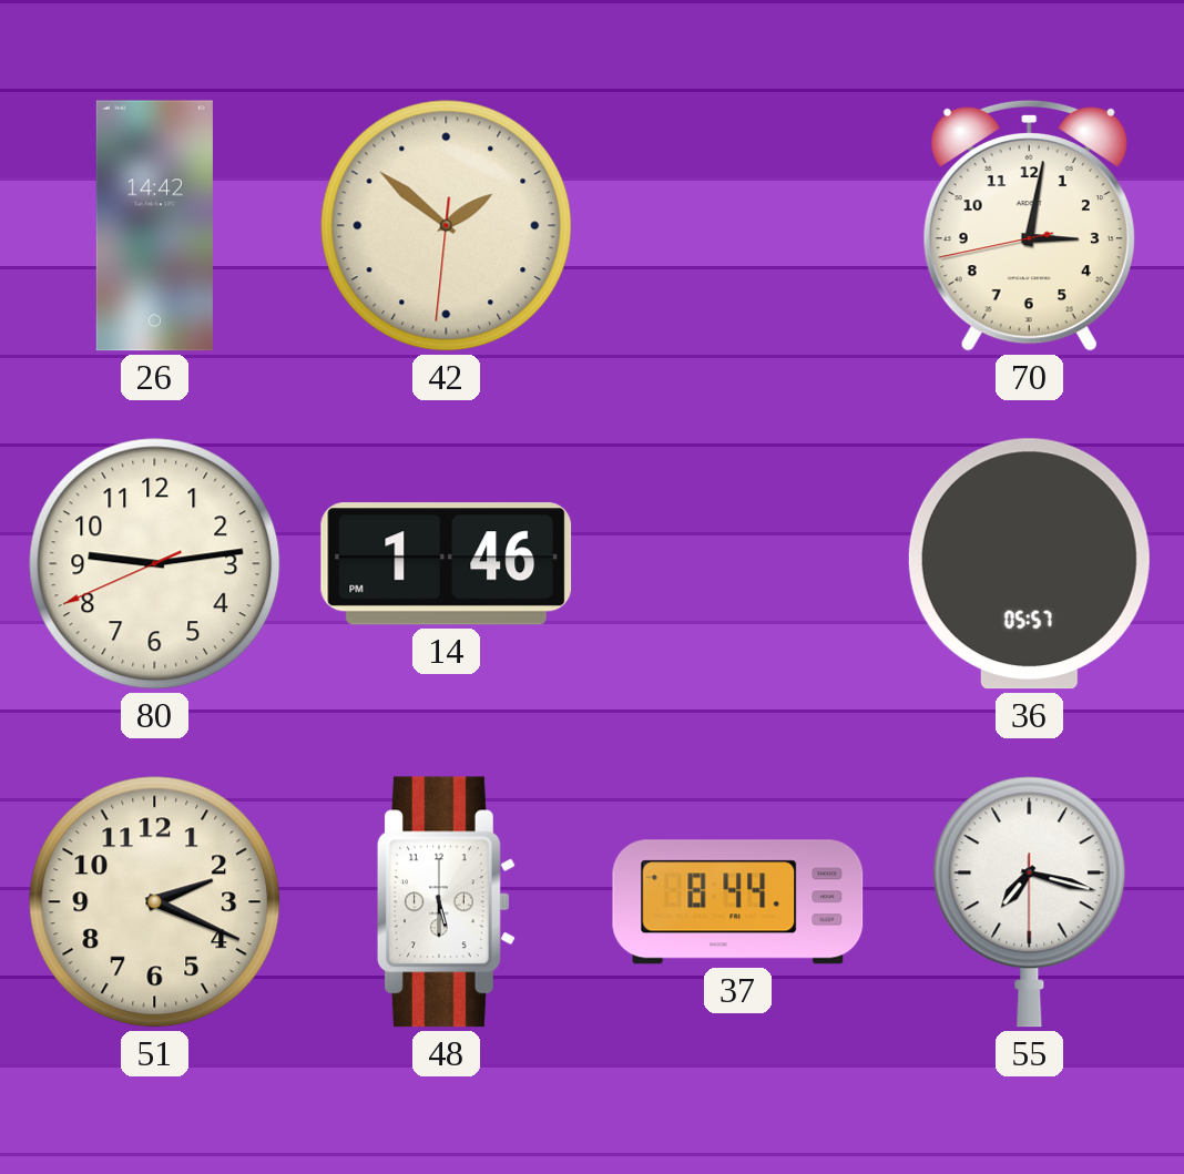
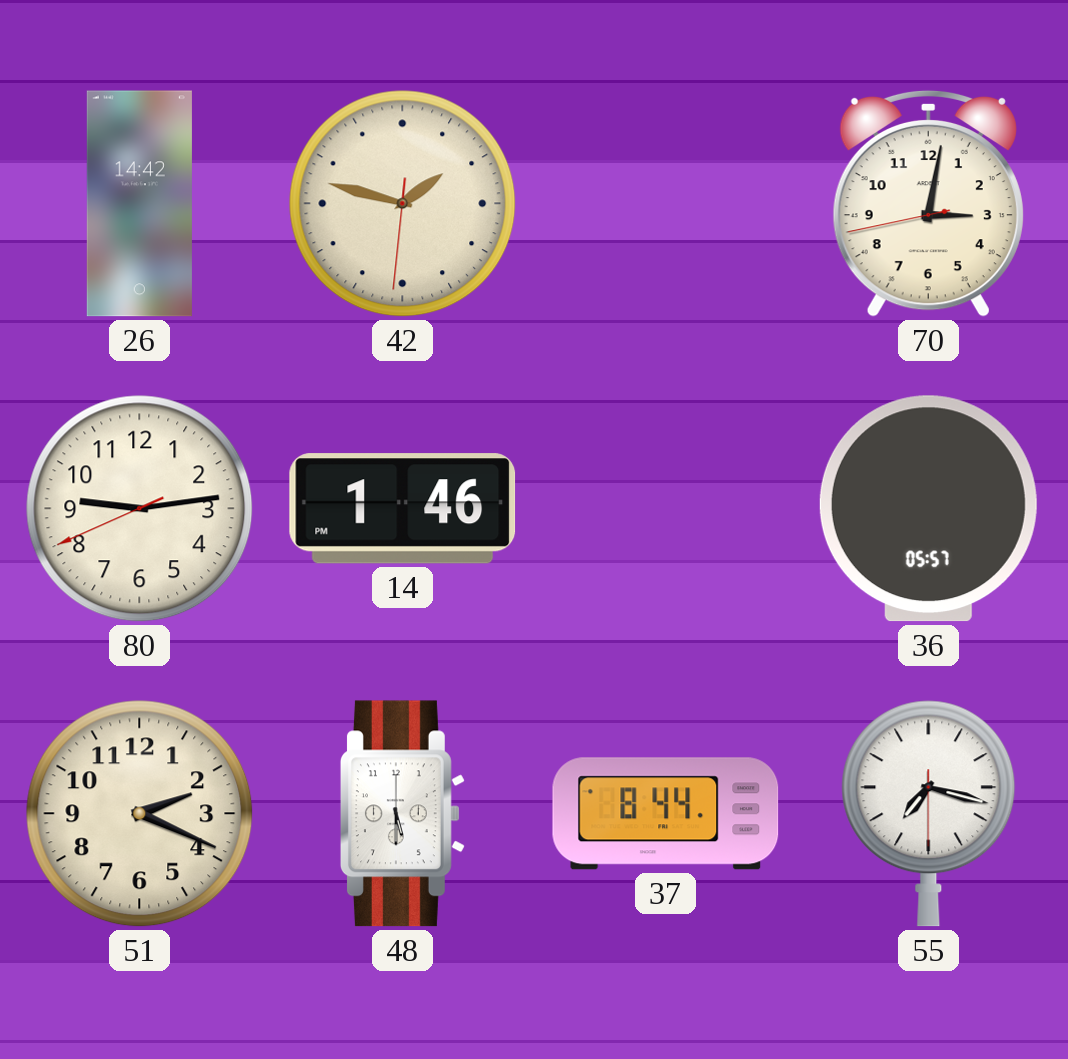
42: 1:51 -> 1:47 (403, 204)
